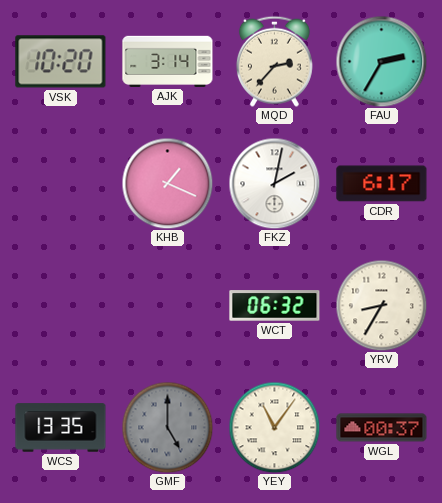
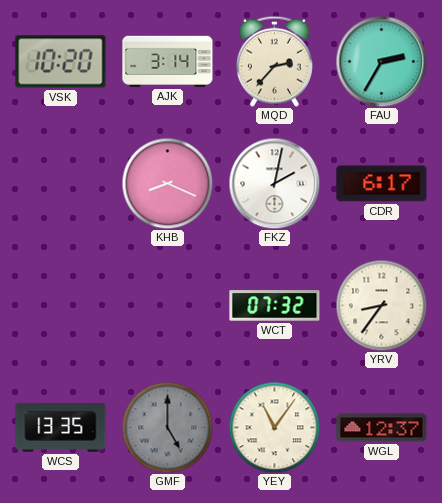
KHB: 1:19 -> 8:19 (167, 183)
WCT: 06:32 -> 07:32 (275, 306)
YRV: 8:35 -> 8:36 (381, 305)
WGL: 00:37 -> 12:37 (382, 428)
